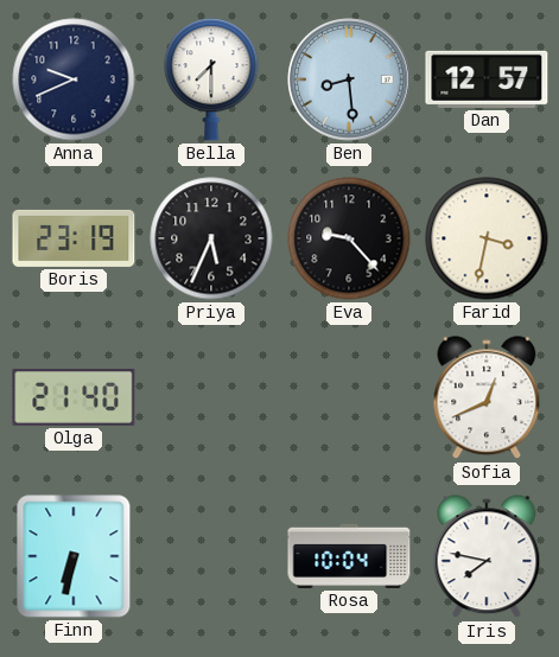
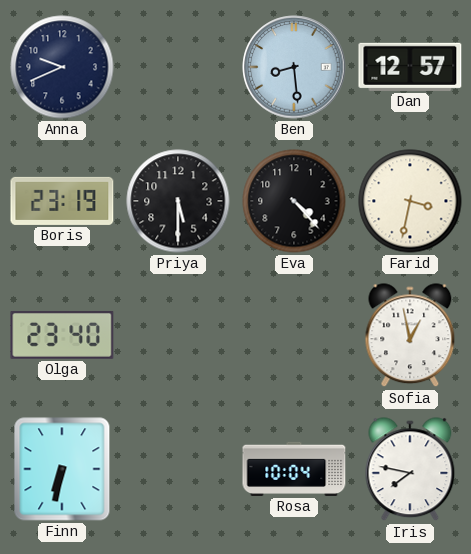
Bella: 7:30 -> none (211, 79)
Priya: 5:34 -> 5:30 (178, 201)
Eva: 9:23 -> 4:23 (294, 201)
Olga: 21:40 -> 23:40 (62, 335)
Sofia: 12:41 -> 12:58 (410, 336)
